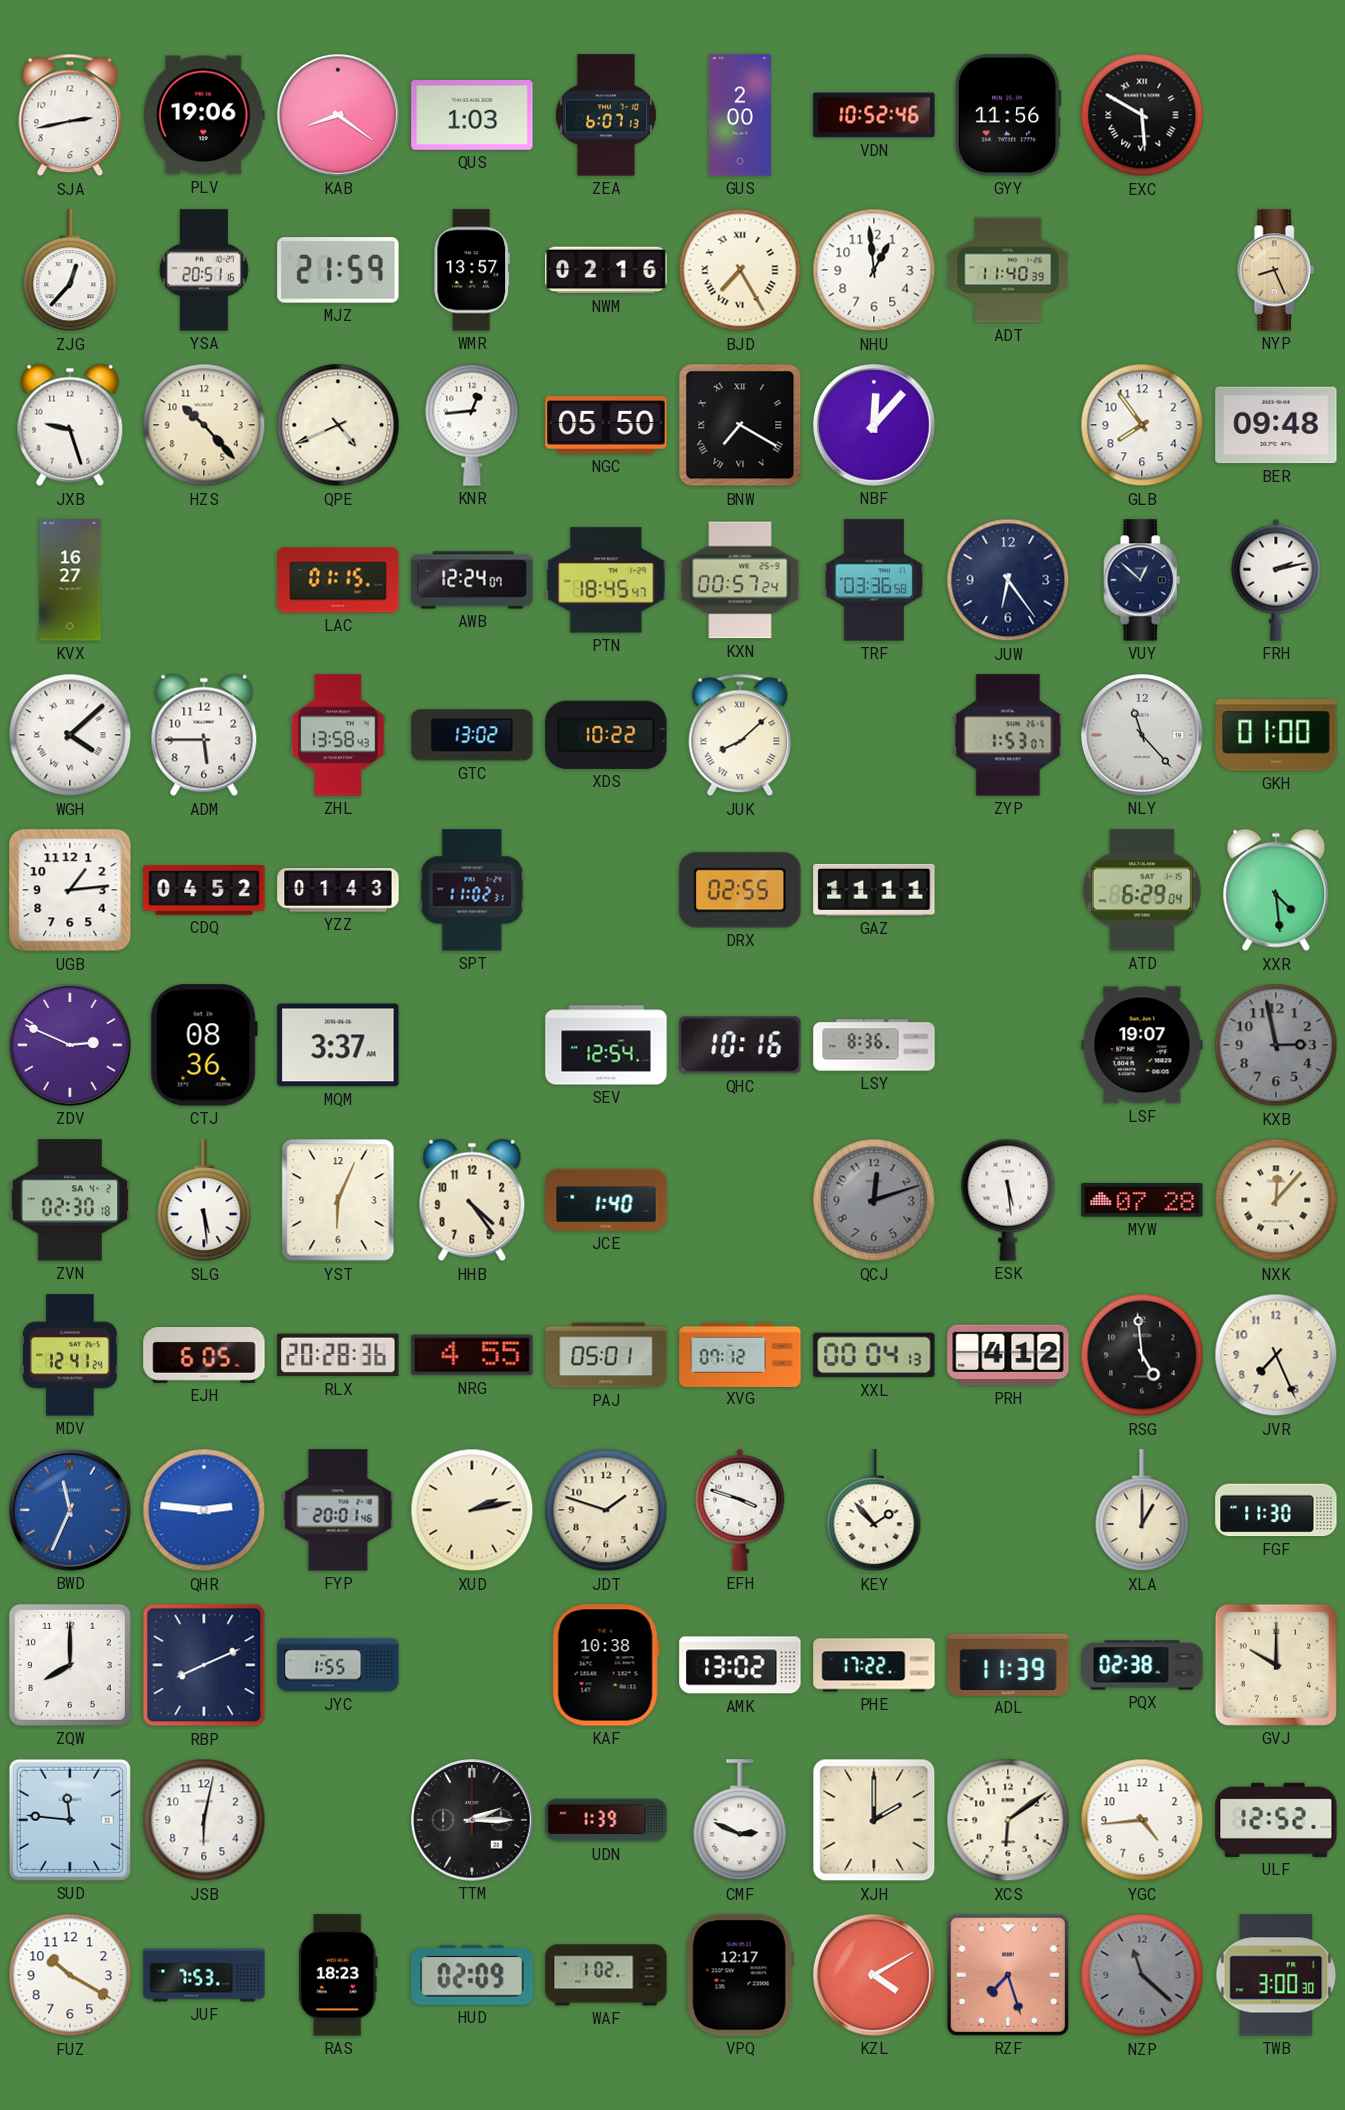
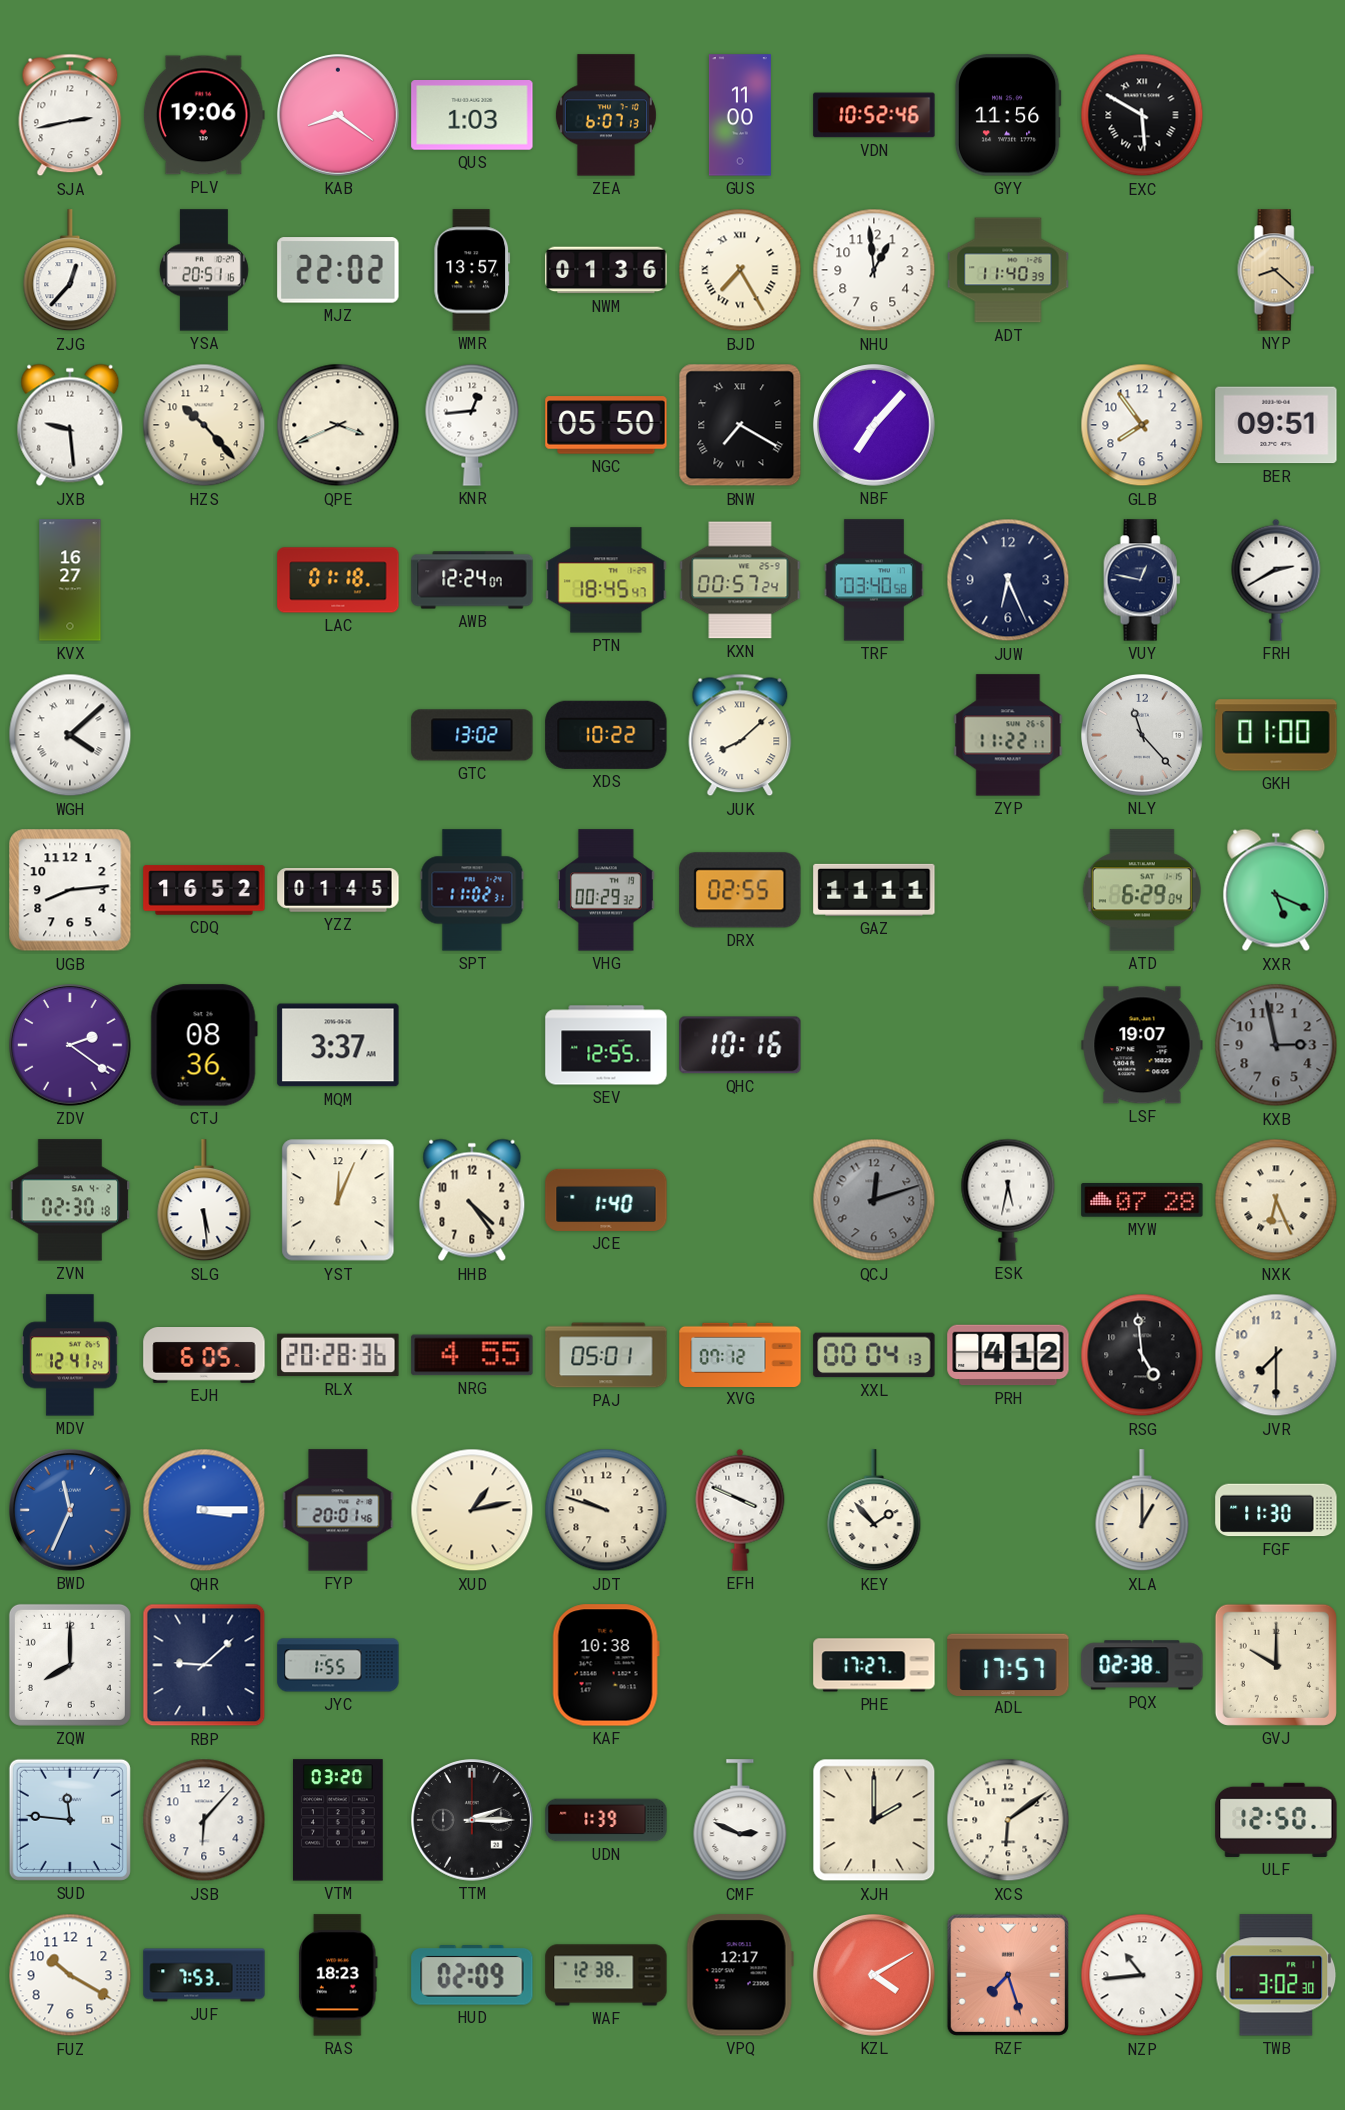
GUS: 2:00 -> 11:00 (740, 115)
MJZ: 21:59 -> 22:02 (338, 270)
NWM: 02:16 -> 01:36 (606, 270)
NYP: 8:26 -> 8:22 (1276, 270)
JXB: 9:27 -> 9:29 (70, 425)
QPE: 4:41 -> 3:41 (338, 425)
NBF: 12:07 -> 7:07 (875, 426)
BER: 09:48 -> 09:51 (1276, 425)
LAC: 01:15 -> 01:18 (338, 580)
TRF: 03:36 -> 03:40 (874, 580)
JUW: 6:24 -> 6:26 (1008, 580)
VUY: 12:52 -> 12:47 (1142, 580)
FRH: 2:13 -> 2:40 (1276, 580)
ADM: 5:45 -> none (204, 735)
ZHL: 13:58 -> none (338, 735)
ZYP: 1:53 -> 11:22 (1008, 735)
UGB: 1:14 -> 8:14 (70, 890)
CDQ: 04:52 -> 16:52 (204, 890)
YZZ: 01:43 -> 01:45 (338, 891)
VHG: none -> 00:29 (607, 890)
XXR: 4:29 -> 5:19 (1276, 890)
ZDV: 2:49 -> 2:21 (71, 1046)
SEV: 12:54 -> 12:55 (606, 1045)
LSY: 8:36 -> none (874, 1045)
YST: 6:04 -> 12:04 (338, 1200)
ESK: 5:29 -> 5:32 (1008, 1200)
NXK: 12:07 -> 6:26 (1276, 1200)
JVR: 7:26 -> 7:30 (1276, 1355)
QHR: 2:46 -> 3:15 (204, 1510)
XUD: 2:13 -> 1:13 (472, 1510)
JDT: 1:48 -> 9:48 (606, 1510)
EFH: 3:48 -> 3:49 (740, 1510)
RBP: 8:11 -> 9:08 (204, 1665)
AMK: 13:02 -> none (740, 1665)
PHE: 17:22 -> 17:27 (874, 1665)
ADL: 11:39 -> 17:57 (1008, 1664)
JSB: 6:02 -> 6:07 (204, 1820)
VTM: none -> 03:20 (339, 1820)
YGC: 4:44 -> none (1142, 1820)
ULF: 12:52 -> 12:50 (1276, 1820)
WAF: 1:02 -> 12:38 (606, 1975)
NZP: 11:22 -> 10:44 (1142, 1975)
NZP dial: grey -> white (1142, 1975)
TWB: 3:00 -> 3:02 (1276, 1975)
